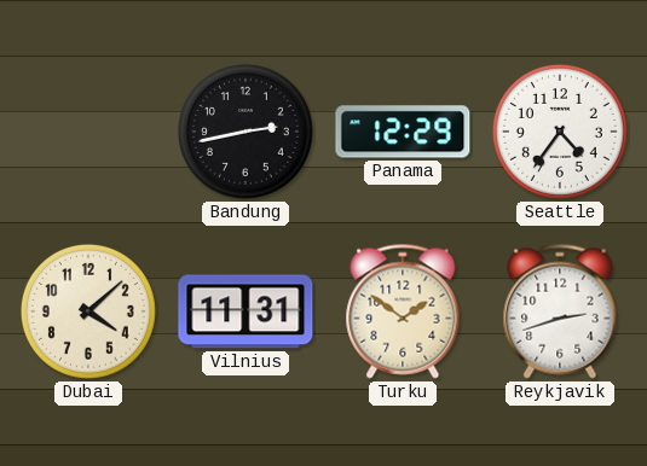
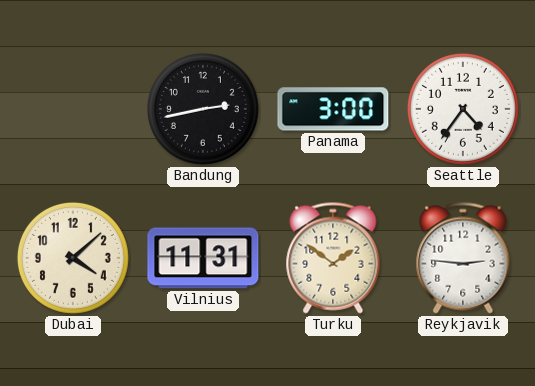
Panama: 12:29 -> 3:00 (333, 109)
Reykjavik: 2:42 -> 2:46 (463, 258)
